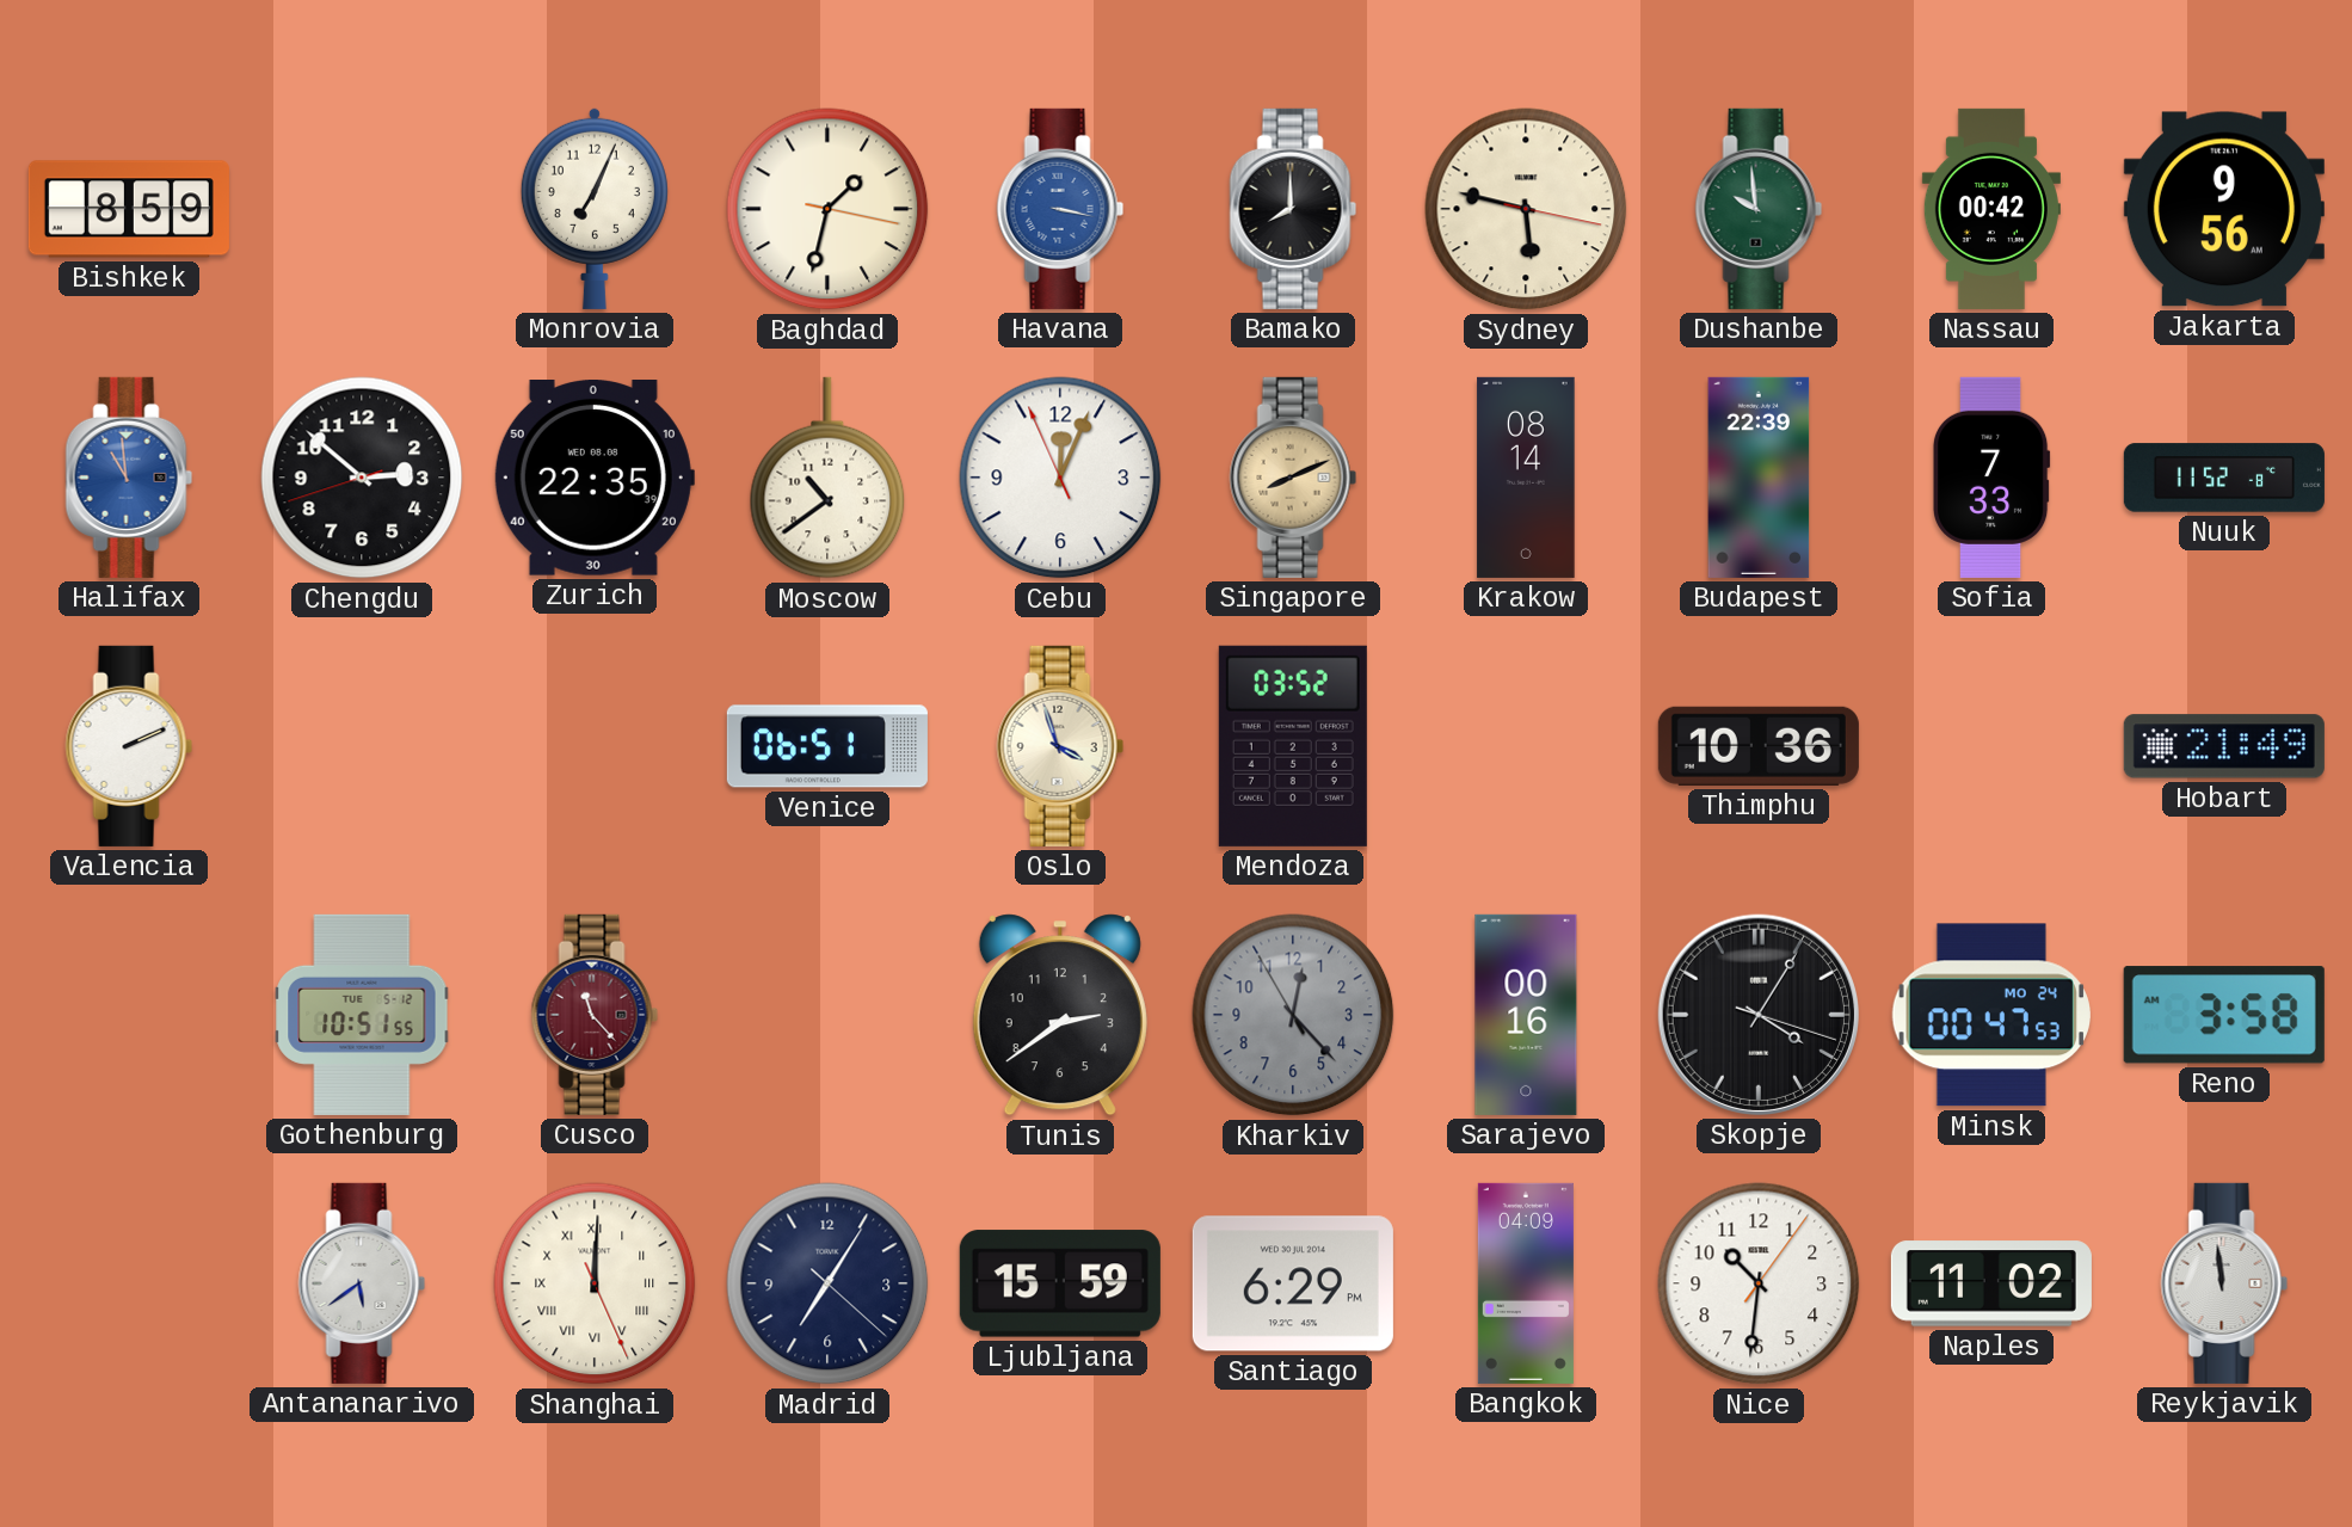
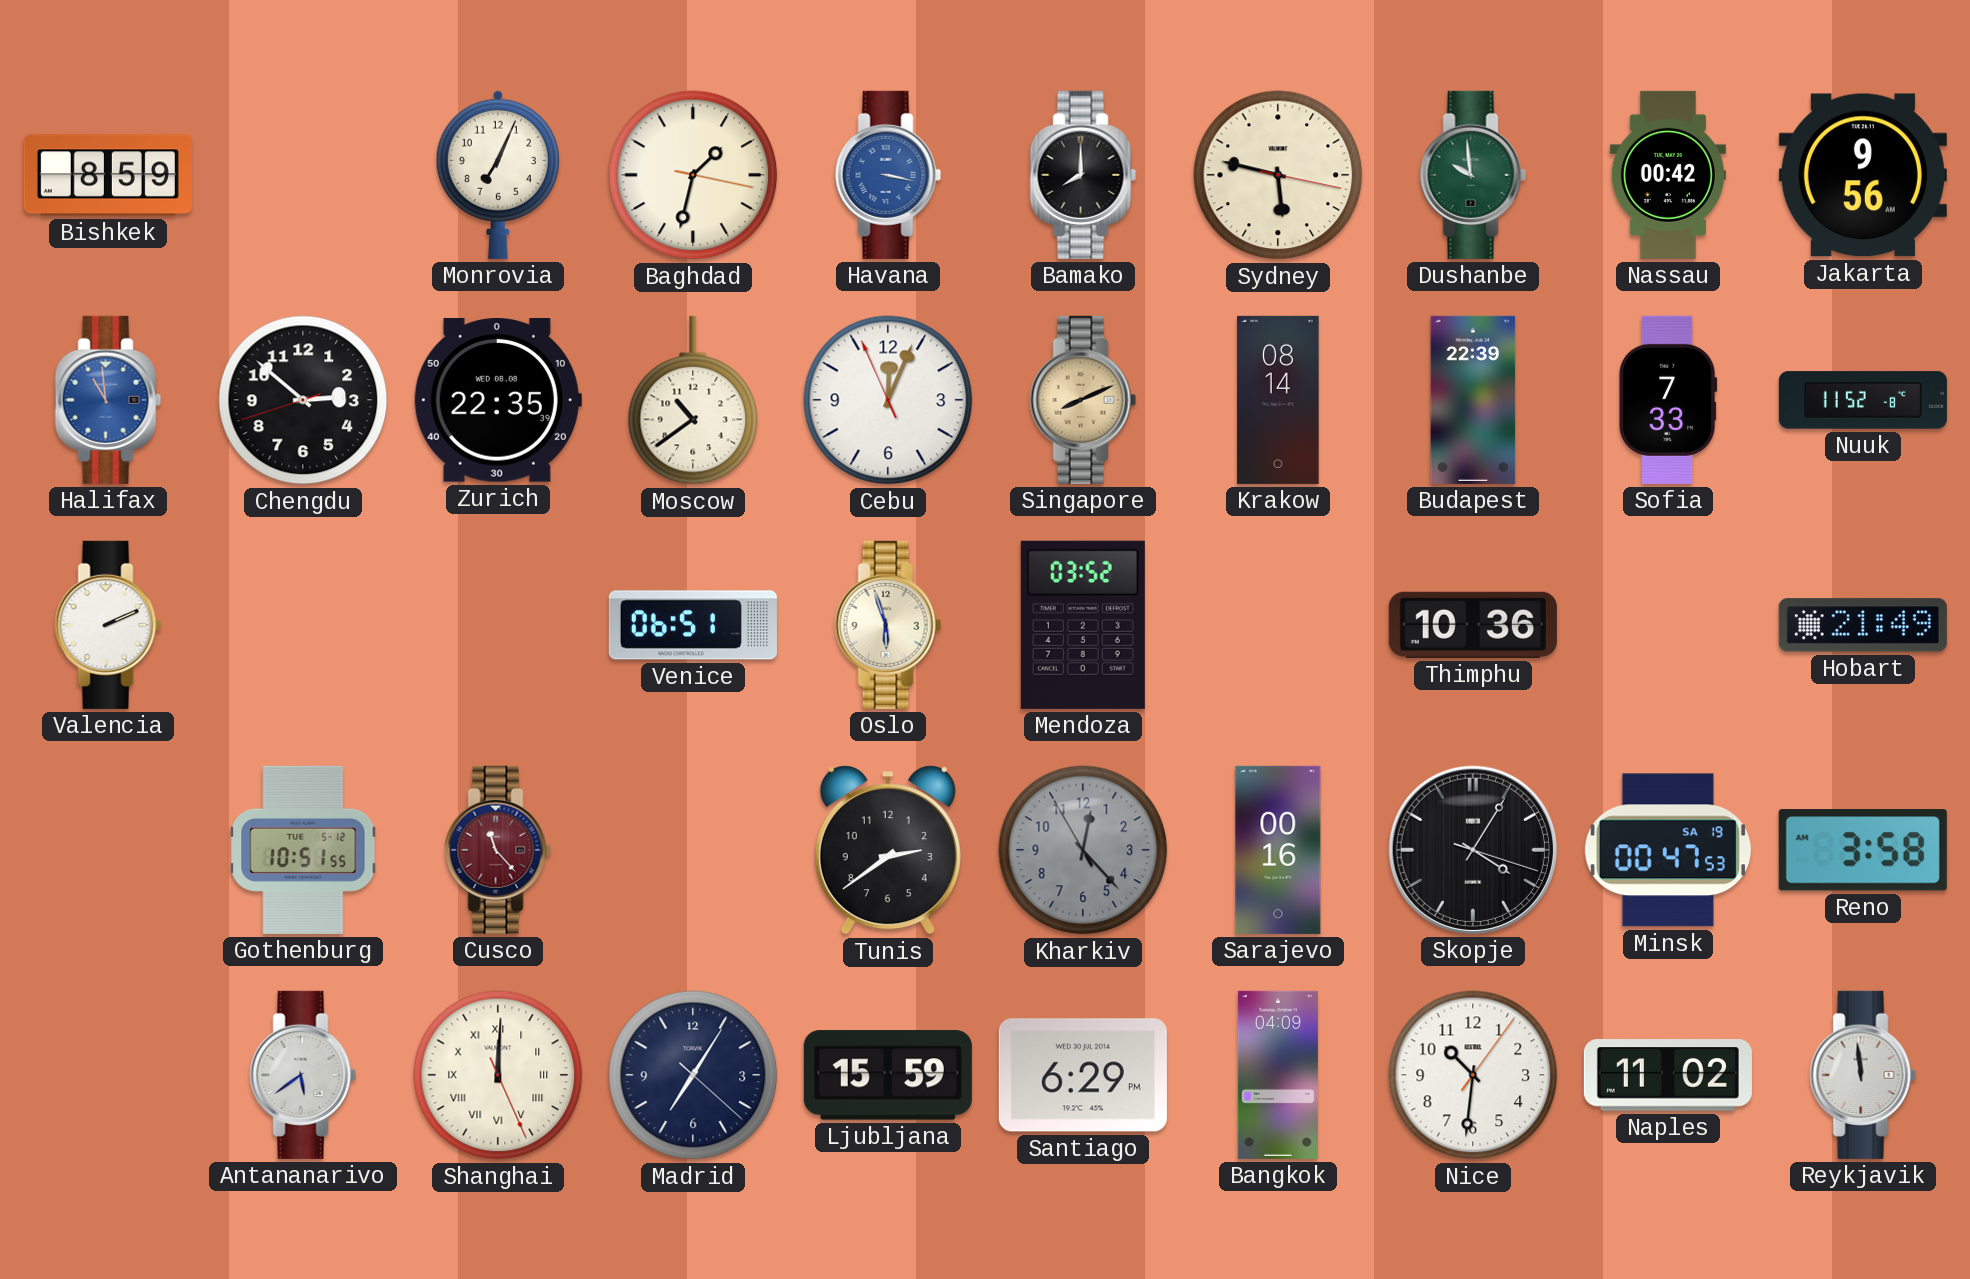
Oslo: 3:57 -> 5:57 (888, 625)
Minsk date: MO 24 -> SA 19 (1668, 850)
